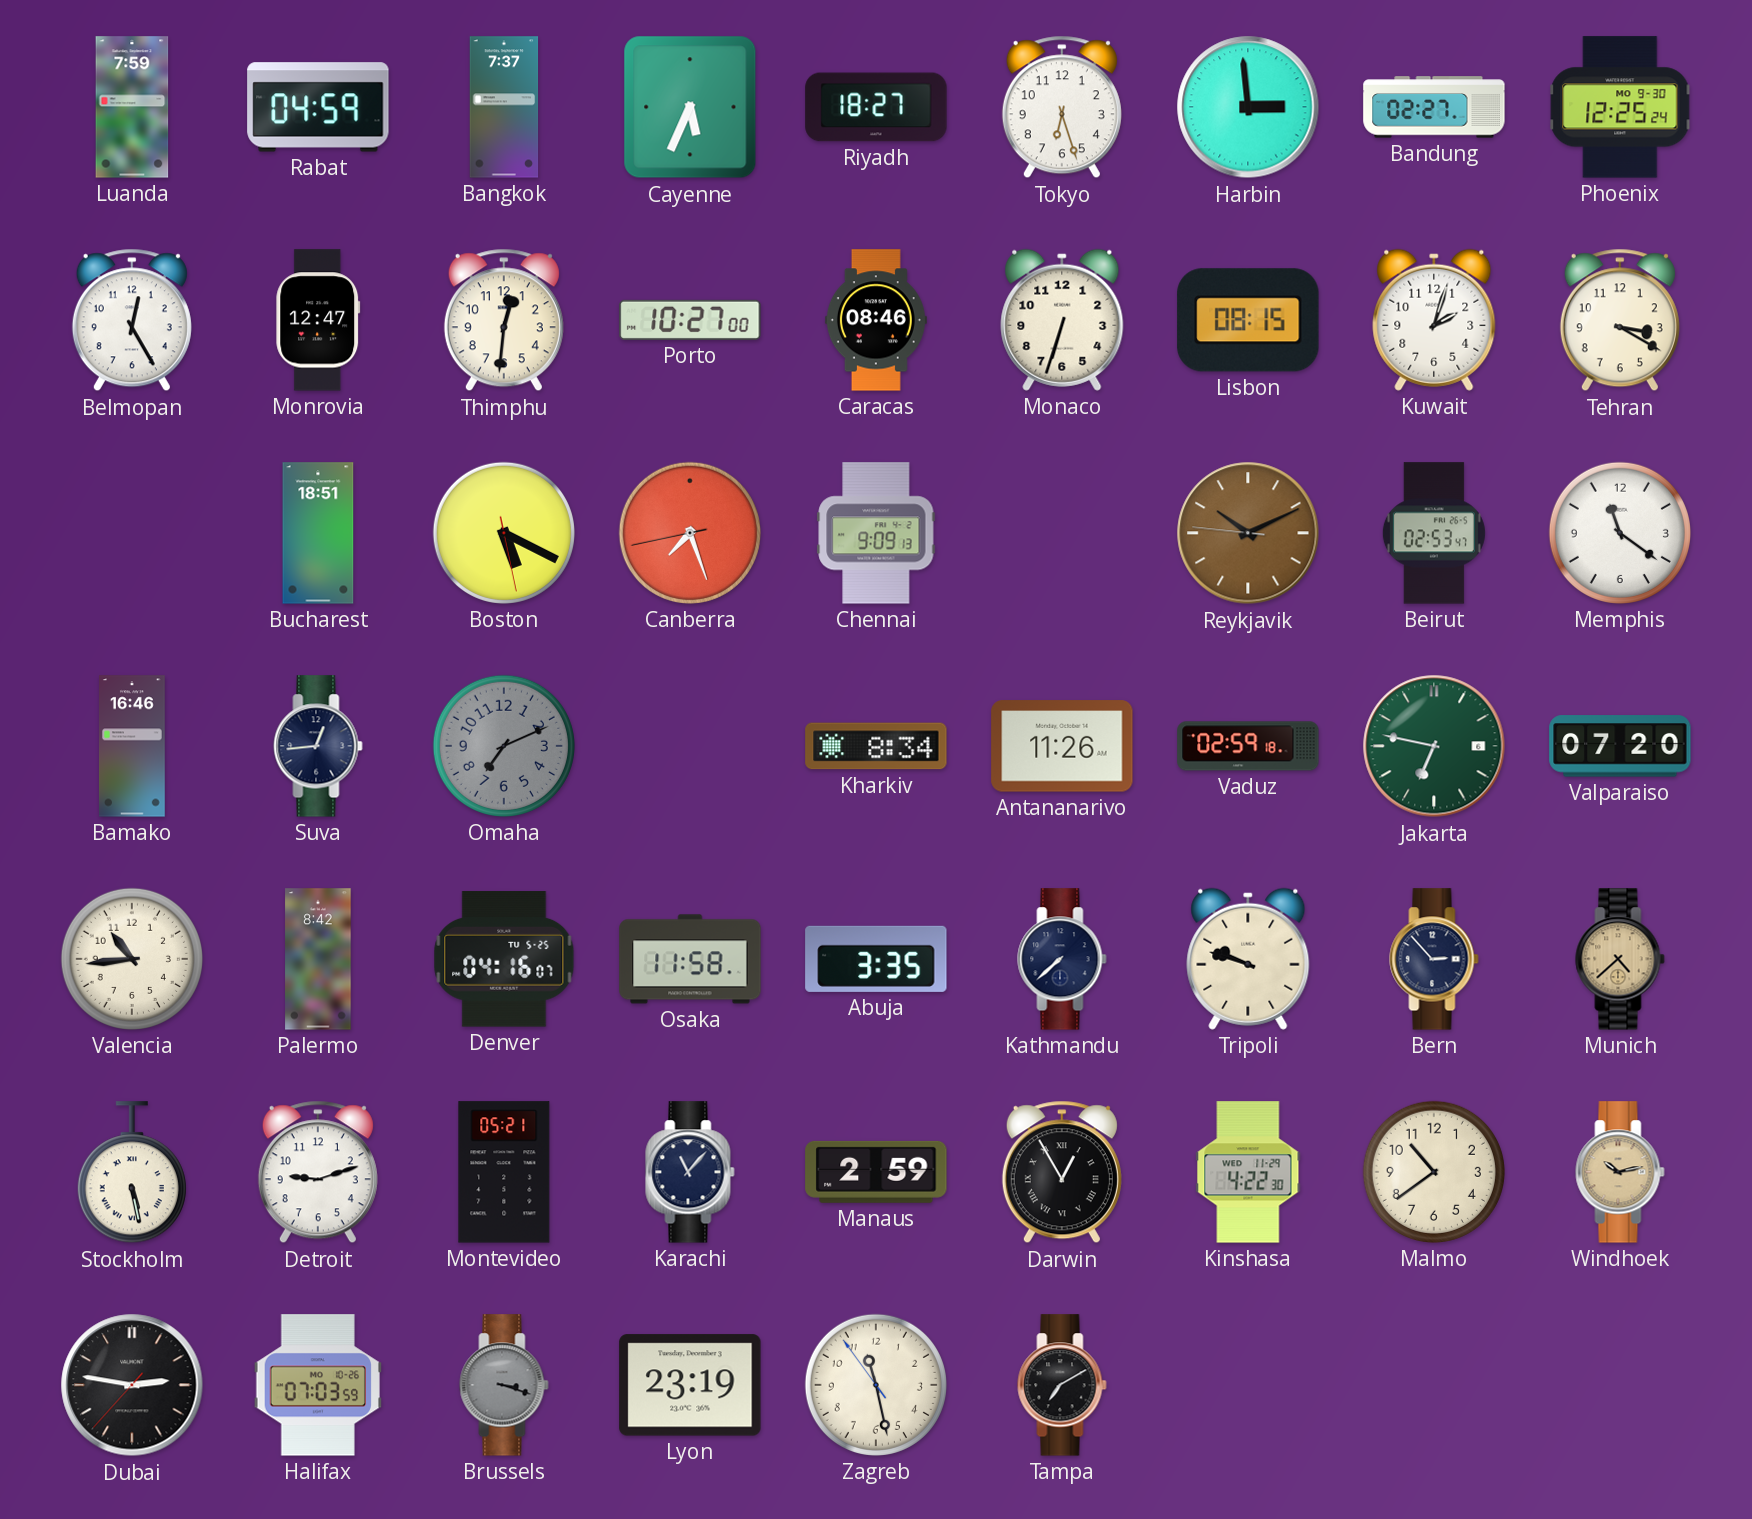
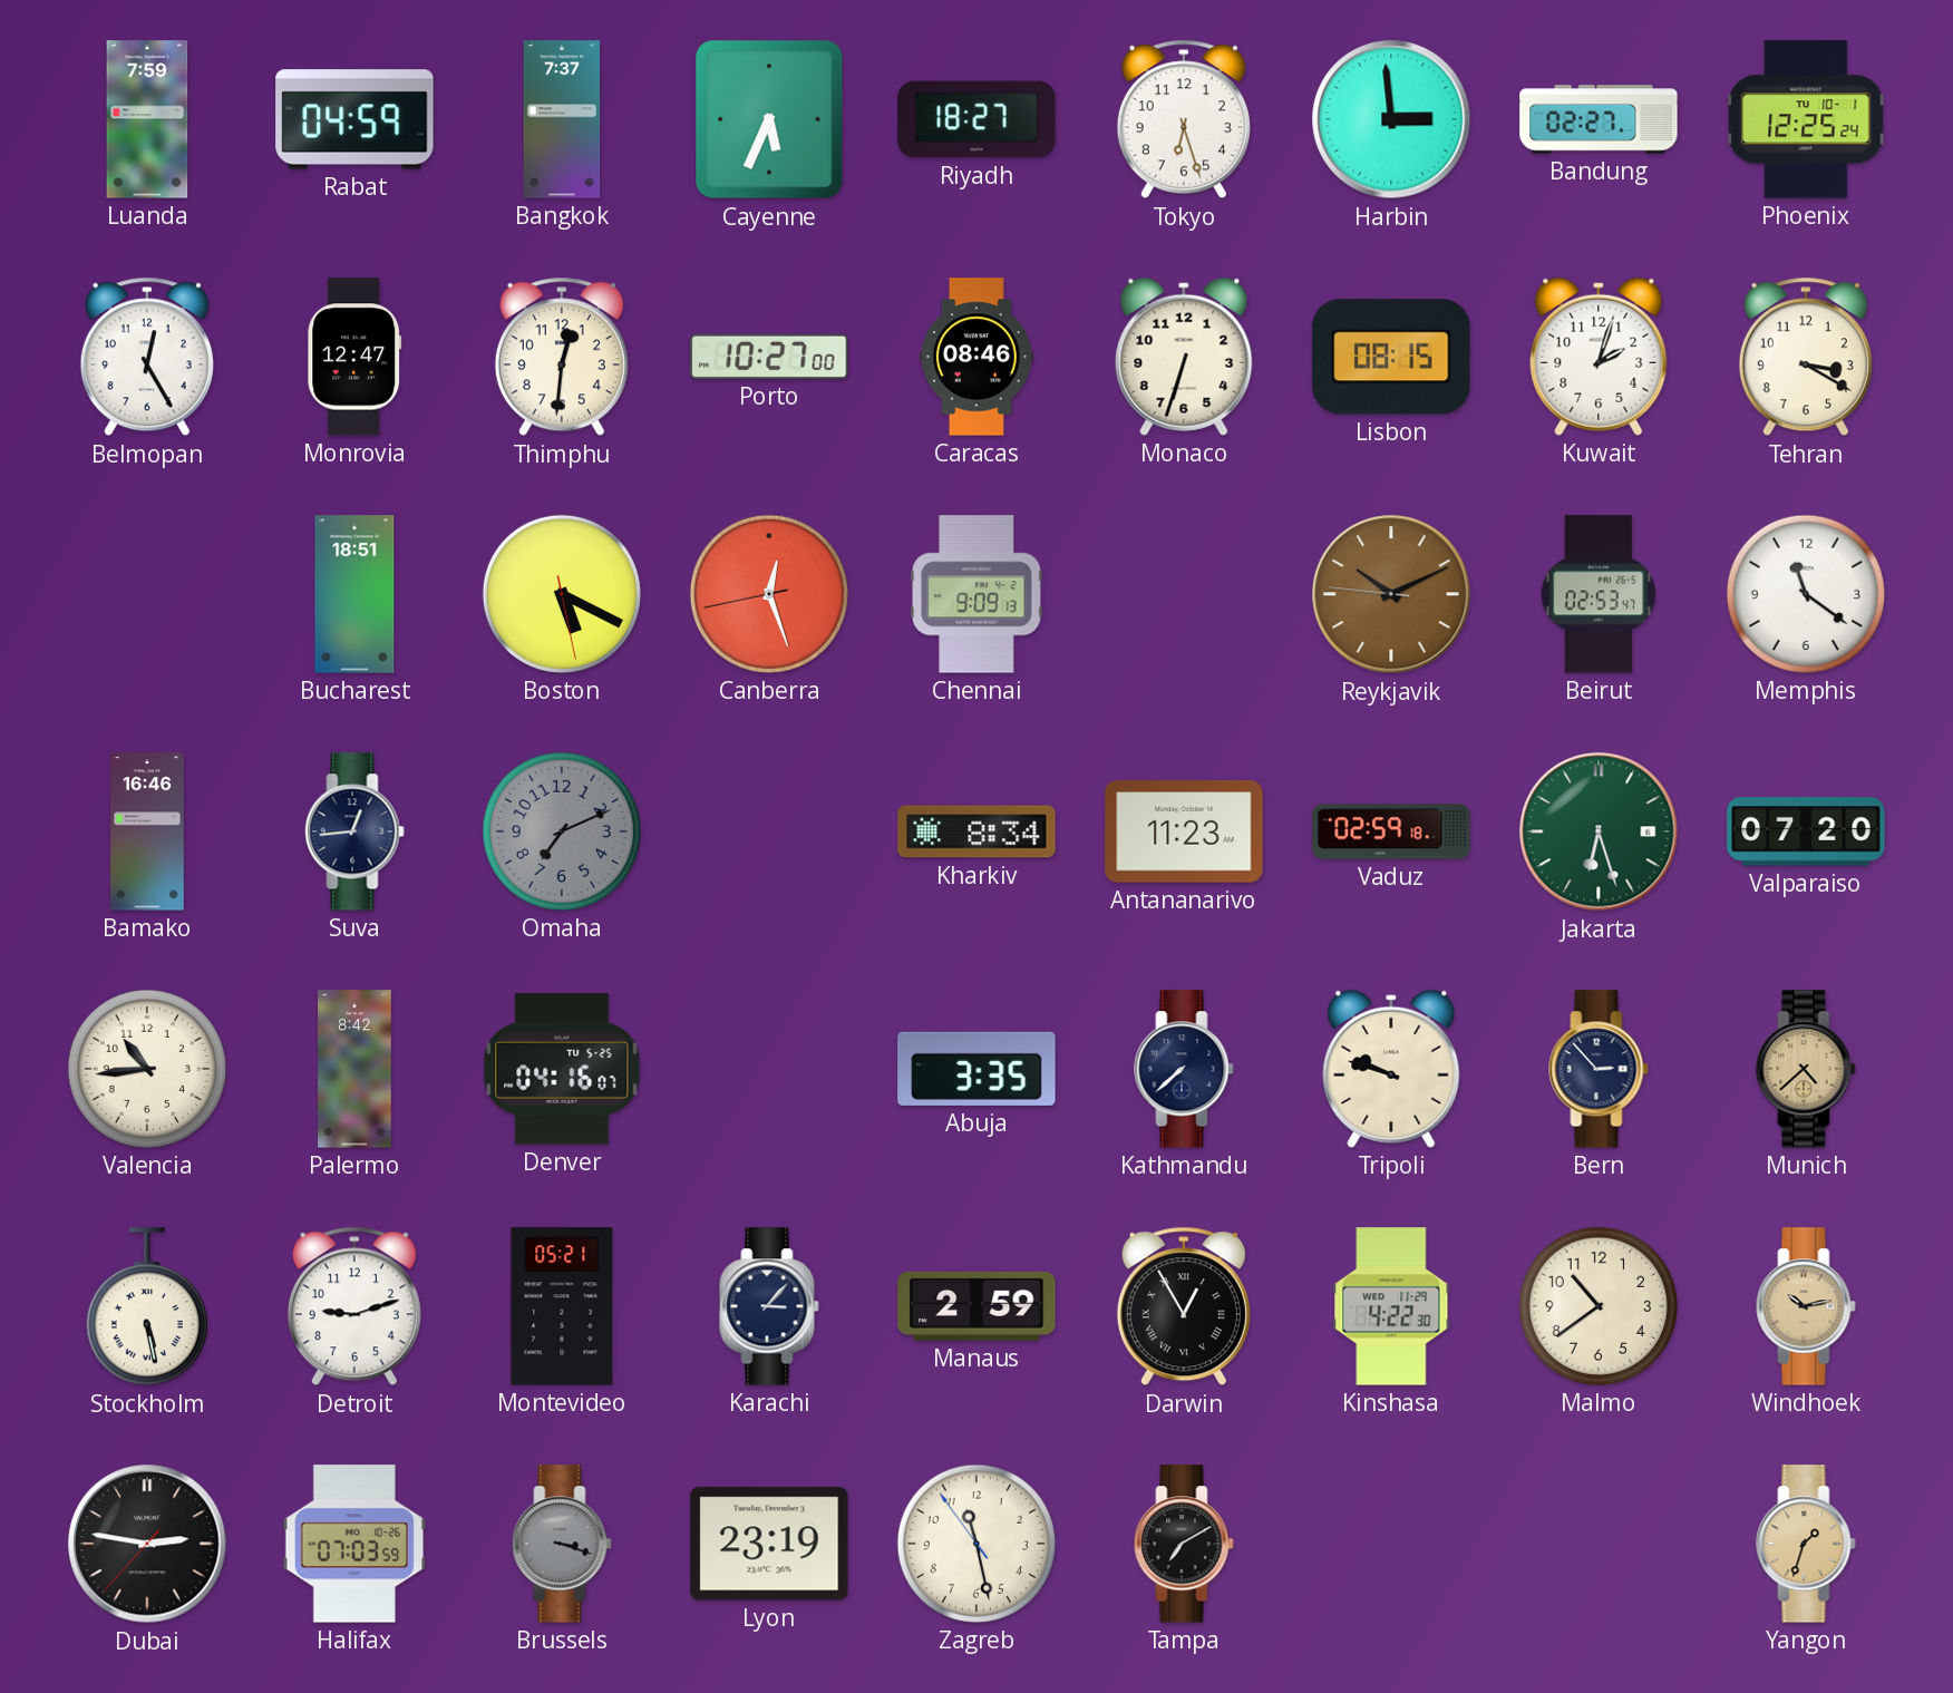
Phoenix date: MO 9-30 -> TU 10-1 (1806, 119)
Canberra: 7:26 -> 12:26 (769, 594)
Antananarivo: 11:26 -> 11:23 (1184, 831)
Jakarta: 6:47 -> 6:27 (1599, 831)
Osaka: 11:58 -> none (690, 959)
Karachi: 11:07 -> 3:07 (769, 1306)
Yangon: none -> 1:33 (1806, 1544)
